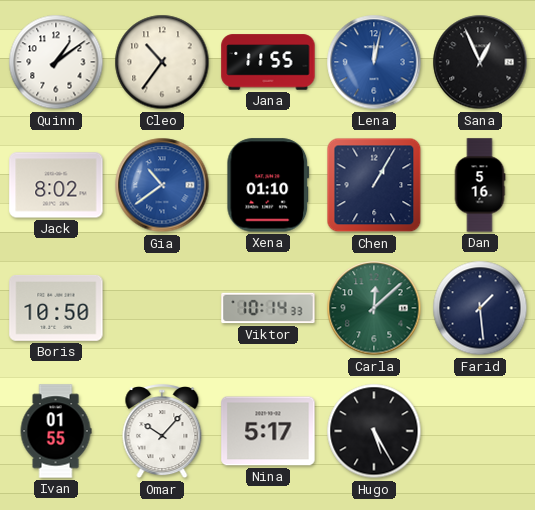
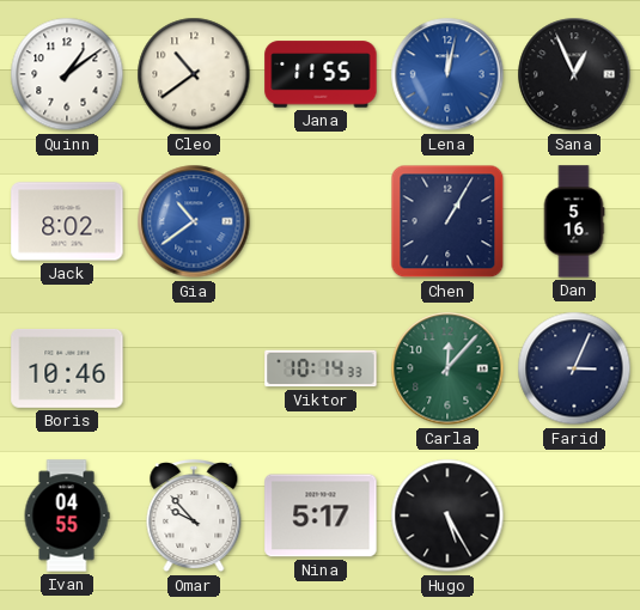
Cleo: 10:36 -> 10:39 (194, 74)
Xena: 01:10 -> none (268, 185)
Boris: 10:50 -> 10:46 (67, 368)
Carla: 12:08 -> 12:07 (447, 368)
Farid: 1:29 -> 3:04 (574, 368)
Ivan: 01:55 -> 04:55 (67, 516)
Omar: 10:07 -> 9:53 (194, 517)
